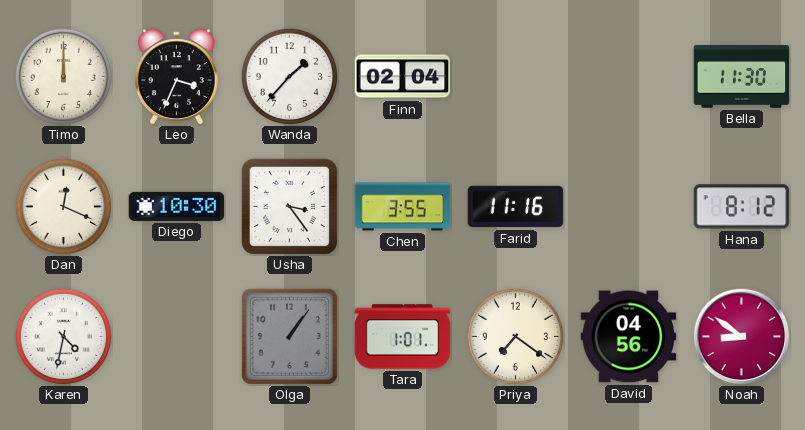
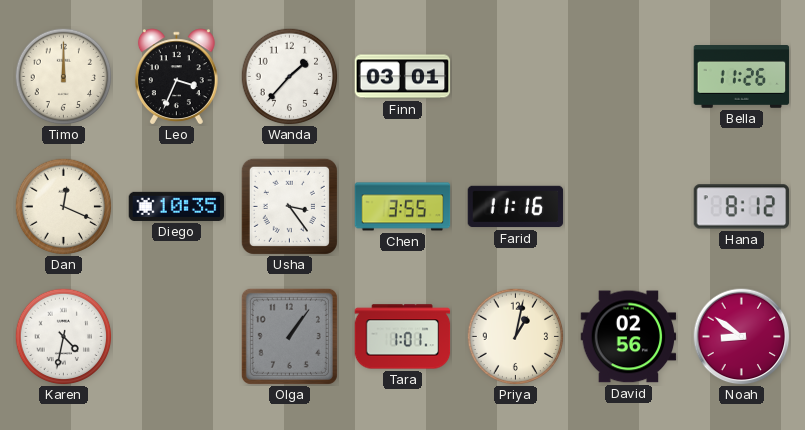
Finn: 02:04 -> 03:01 (403, 77)
Bella: 11:30 -> 11:26 (742, 77)
Diego: 10:30 -> 10:35 (177, 206)
Priya: 7:21 -> 1:02 (515, 336)
David: 04:56 -> 02:56 (629, 337)
